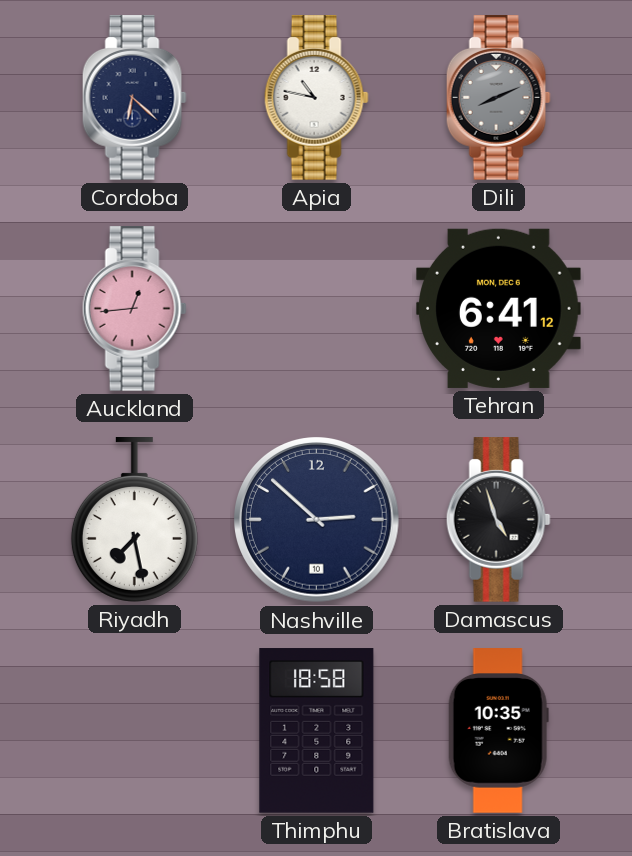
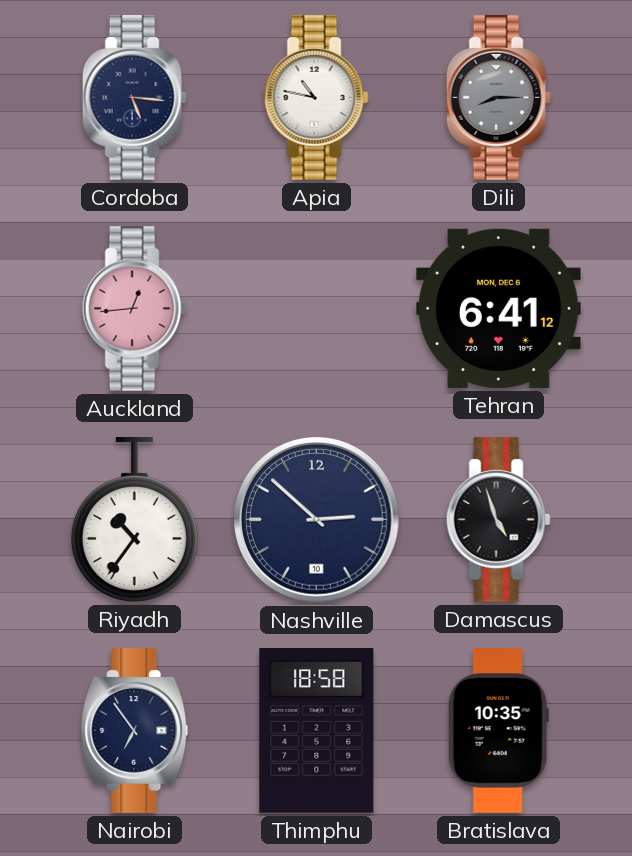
Cordoba: 6:22 -> 5:16 (134, 98)
Dili: 8:11 -> 8:15 (498, 98)
Riyadh: 7:28 -> 10:36 (134, 520)
Nairobi: none -> 6:54 (135, 731)
